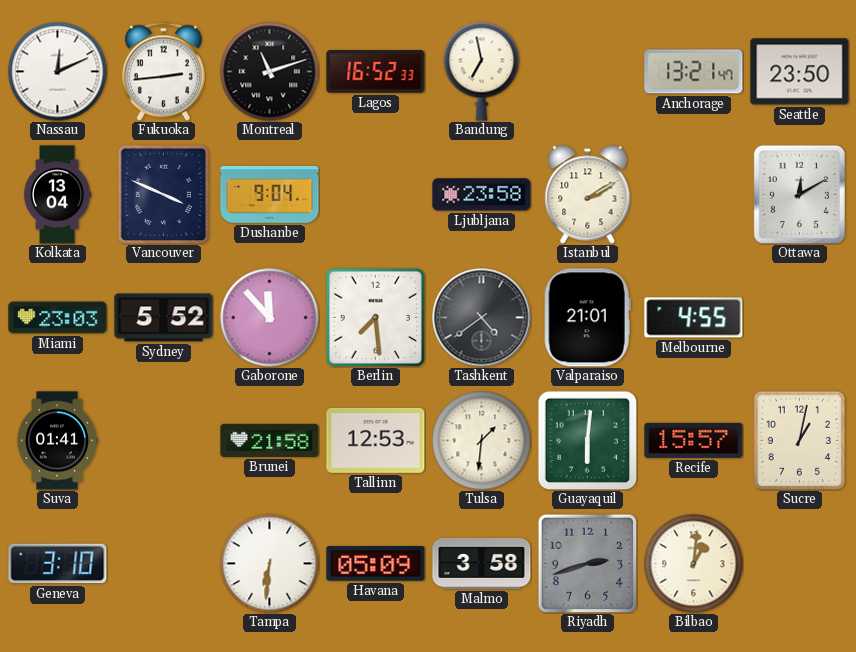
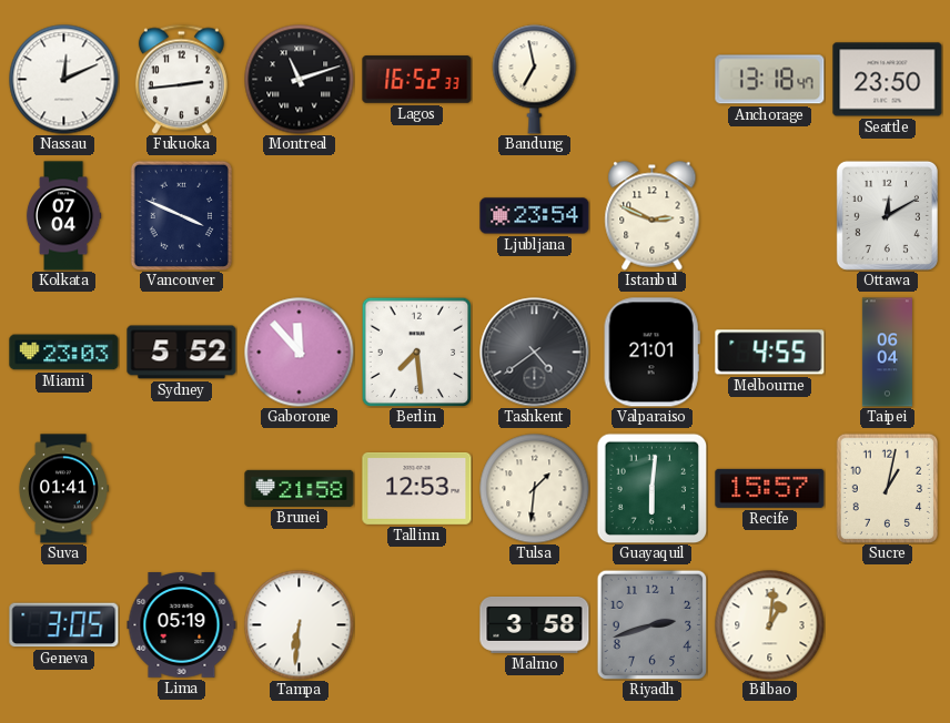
Anchorage: 13:21 -> 13:18 (770, 80)
Kolkata: 13:04 -> 07:04 (63, 216)
Dushanbe: 9:04 -> none (270, 195)
Ljubljana: 23:58 -> 23:54 (535, 216)
Istanbul: 2:10 -> 2:49 (653, 216)
Taipei: none -> 06:04 (887, 353)
Geneva: 3:10 -> 3:05 (64, 625)
Lima: none -> 05:19 (182, 625)
Havana: 05:09 -> none (376, 564)
